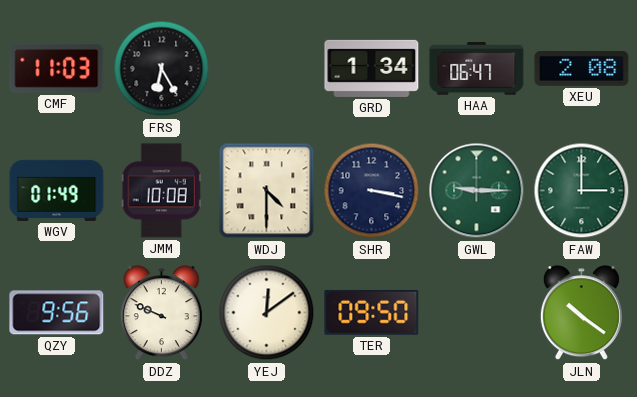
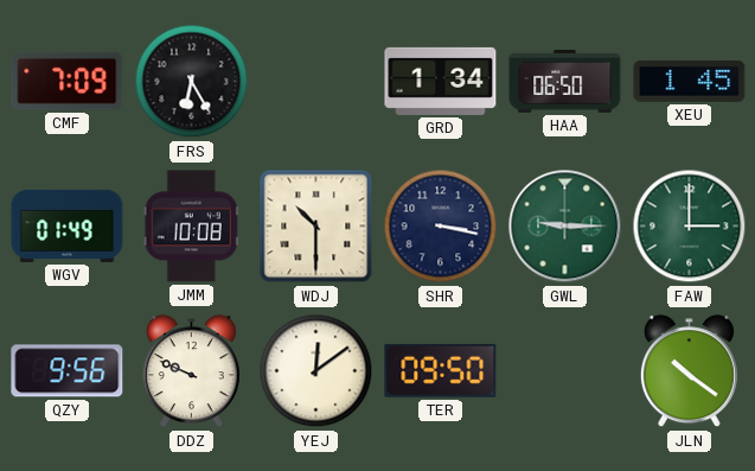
CMF: 11:03 -> 7:09 (68, 81)
HAA: 06:47 -> 06:50 (565, 82)
XEU: 2:08 -> 1:45 (690, 82)
WDJ: 4:30 -> 10:30 (316, 227)
